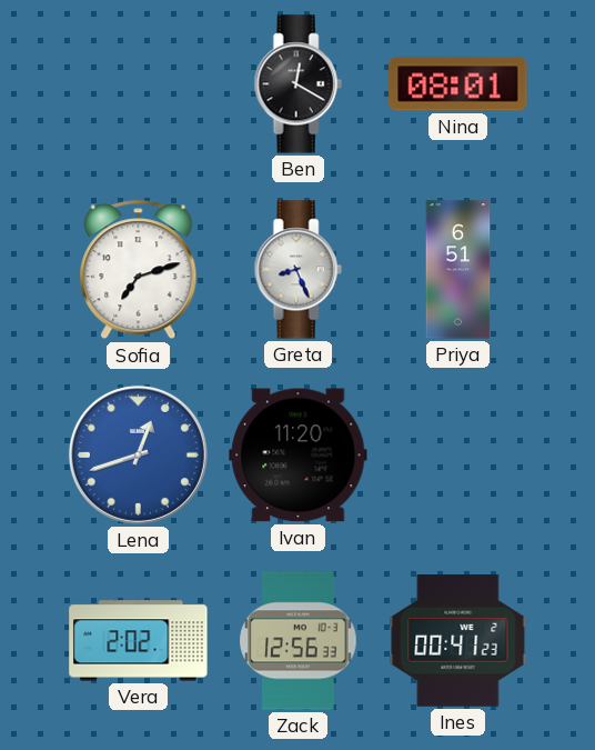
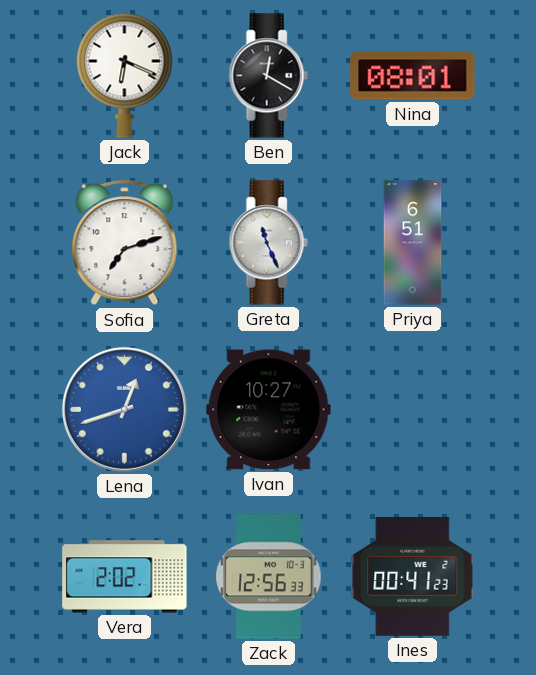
Jack: none -> 6:19 (125, 75)
Greta: 8:26 -> 11:26 (268, 243)
Ivan: 11:20 -> 10:27 (269, 410)
